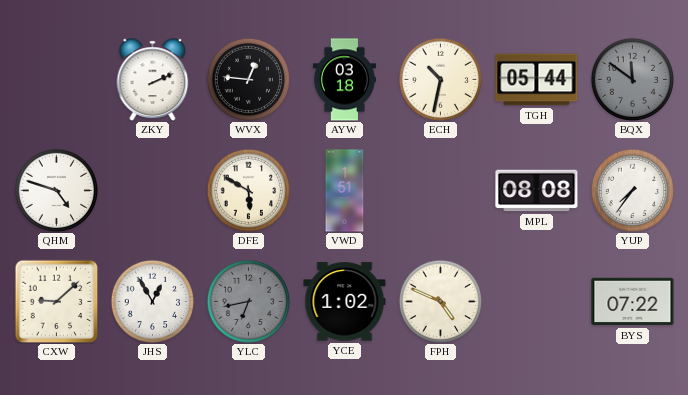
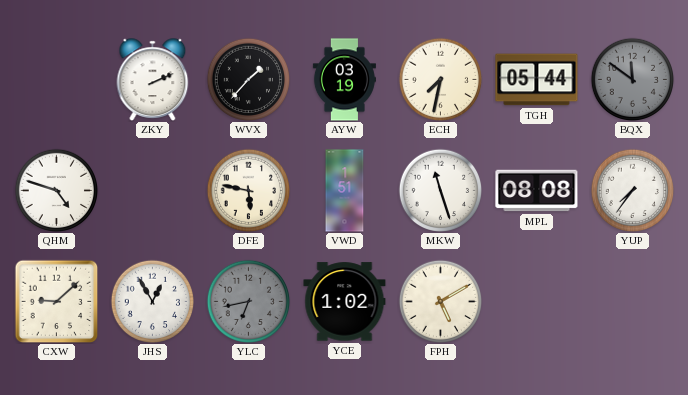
WVX: 12:46 -> 1:37 (248, 79)
AYW: 03:18 -> 03:19 (344, 80)
ECH: 10:32 -> 7:32 (440, 79)
DFE: 5:50 -> 5:47 (248, 190)
MKW: none -> 11:27 (440, 190)
FPH: 4:49 -> 5:10 (440, 301)
BYS: 07:22 -> none (633, 302)
